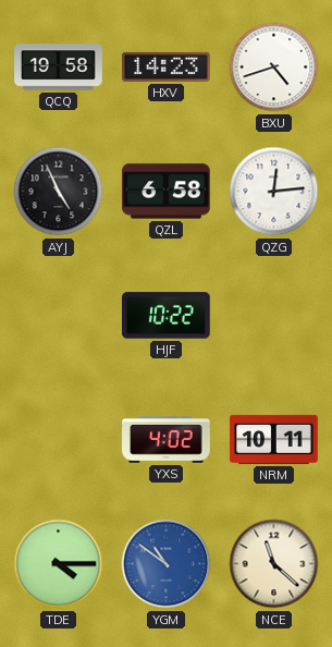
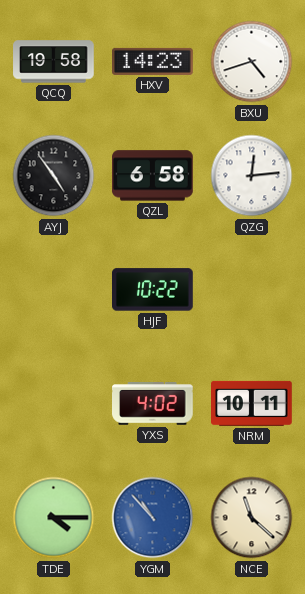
AYJ: 4:56 -> 4:54 (54, 176)
YGM: 10:51 -> 10:53 (153, 518)
